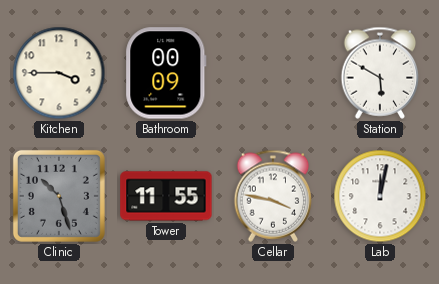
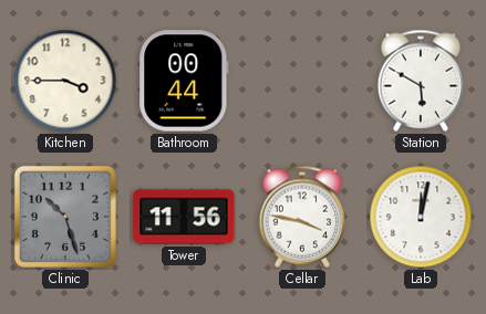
Bathroom: 00:09 -> 00:44 (184, 81)
Tower: 11:55 -> 11:56 (184, 217)
